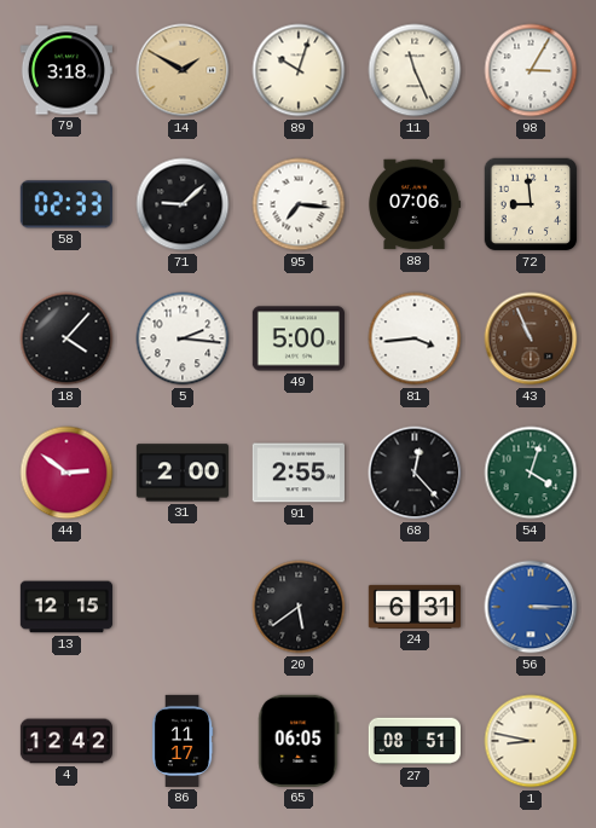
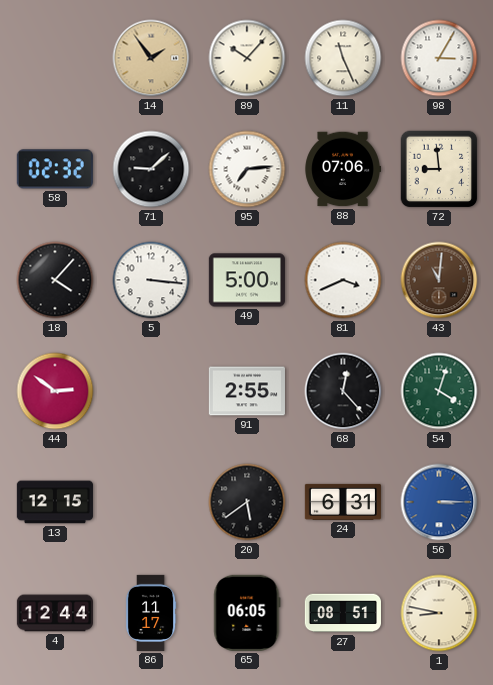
79: 3:18 -> none (66, 70)
14: 1:50 -> 1:54 (151, 58)
89: 10:03 -> 10:07 (247, 58)
58: 02:33 -> 02:32 (55, 169)
95: 7:16 -> 7:14 (247, 169)
5: 2:16 -> 3:16 (151, 280)
81: 3:44 -> 3:41 (343, 280)
43: 10:56 -> 11:01 (439, 280)
31: 2:00 -> none (183, 473)
4: 12:42 -> 12:44 (55, 613)
